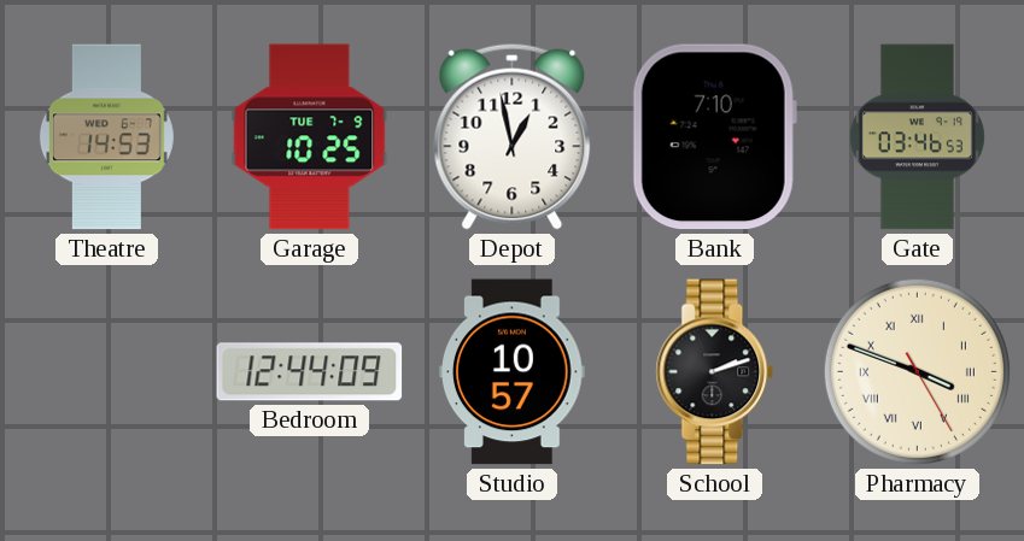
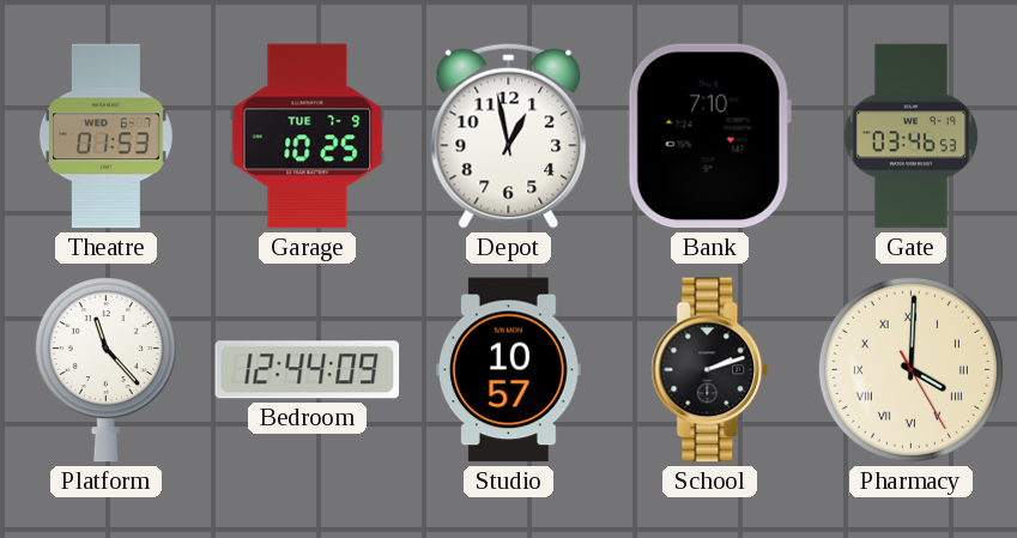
Theatre: 14:53 -> 01:53 (105, 137)
Platform: none -> 11:23 (105, 370)
Pharmacy: 3:48 -> 4:00 (910, 369)
